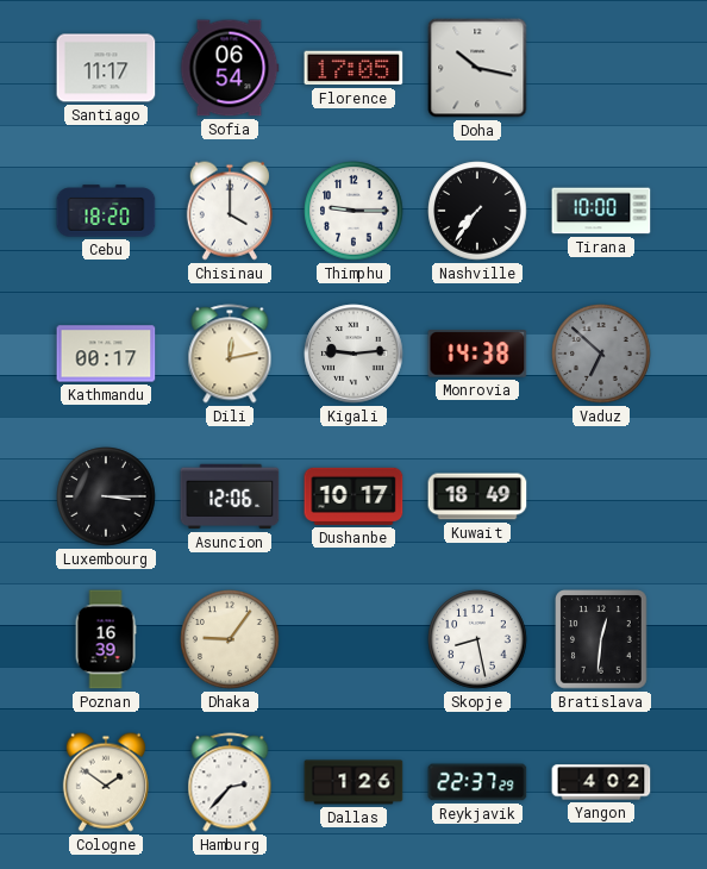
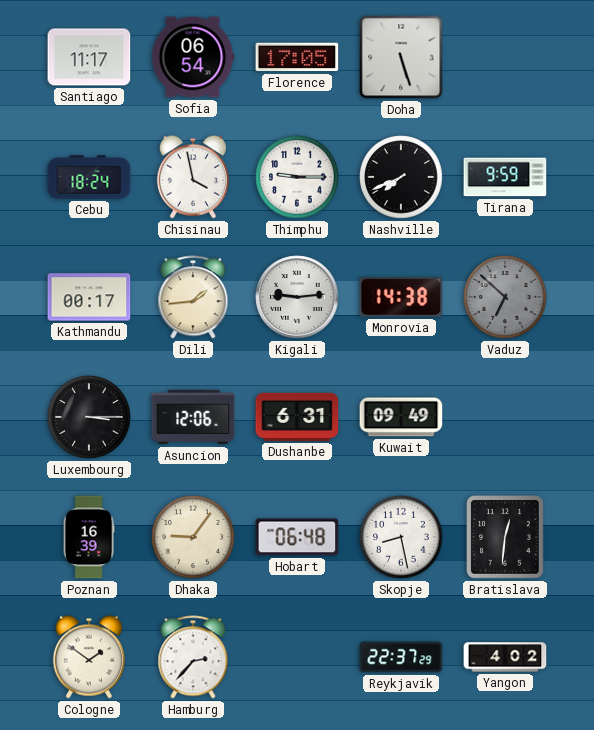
Doha: 10:17 -> 5:27 (401, 57)
Cebu: 18:20 -> 18:24 (89, 177)
Chisinau: 4:00 -> 3:58 (193, 177)
Nashville: 7:36 -> 7:41 (401, 177)
Tirana: 10:00 -> 9:59 (505, 177)
Dili: 12:13 -> 1:44 (193, 297)
Dushanbe: 10:17 -> 6:31 (297, 417)
Kuwait: 18:49 -> 09:49 (401, 417)
Hobart: none -> 06:48 (297, 537)
Dallas: 1:26 -> none (353, 782)
